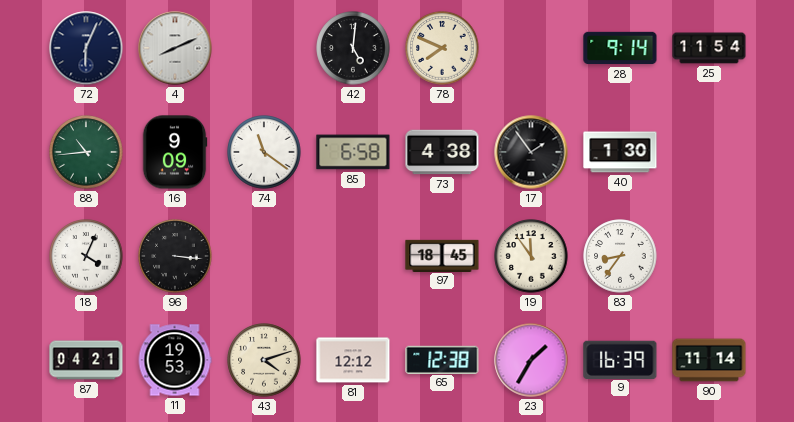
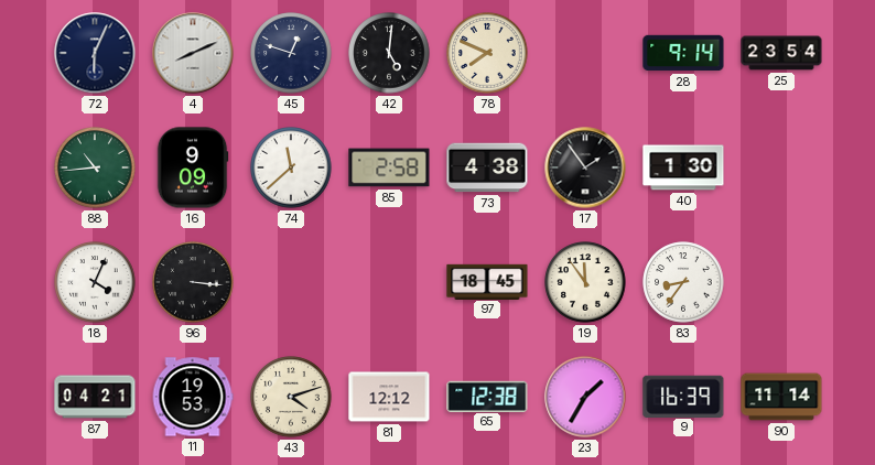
45: none -> 12:48 (291, 53)
25: 11:54 -> 23:54 (781, 53)
74: 11:21 -> 11:38 (291, 167)
85: 6:58 -> 2:58 (389, 167)
